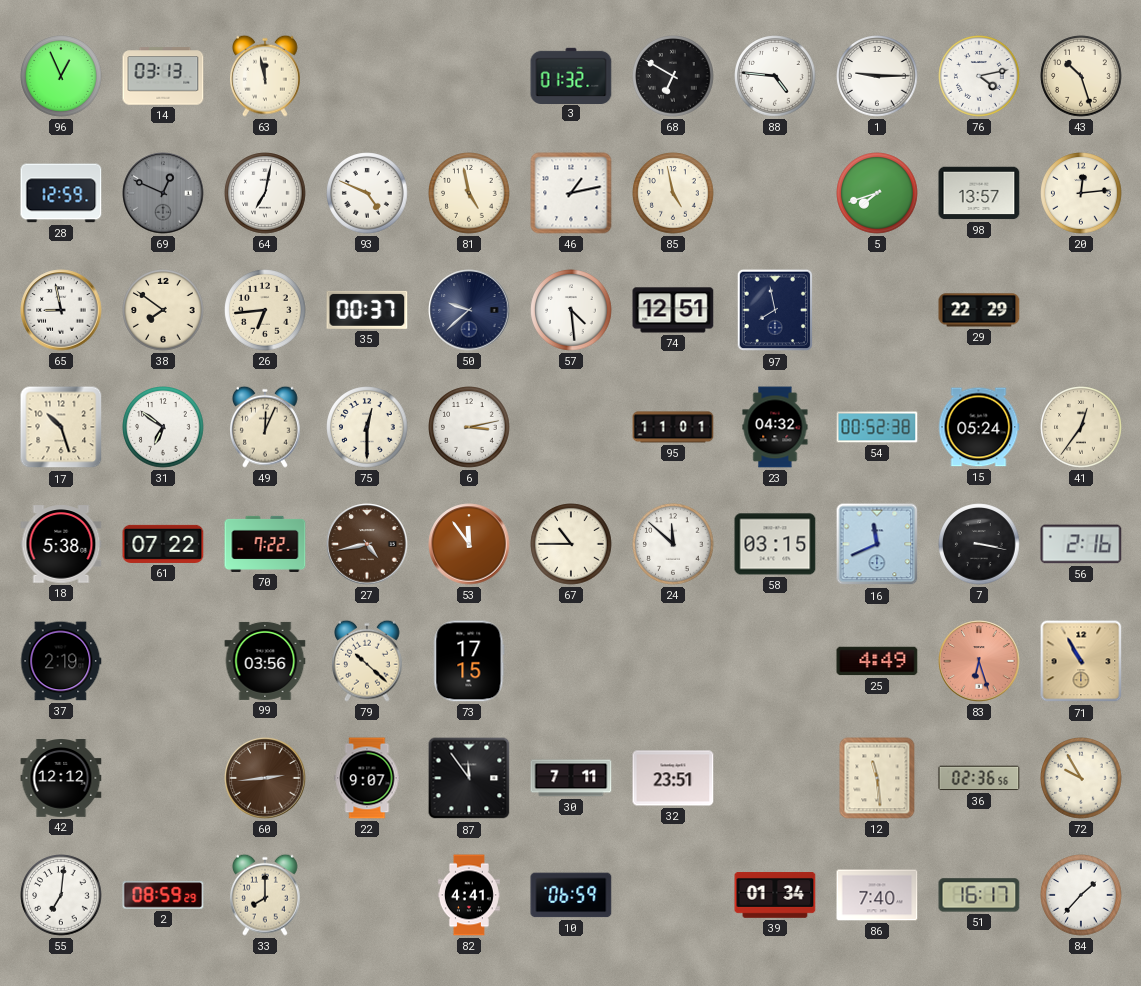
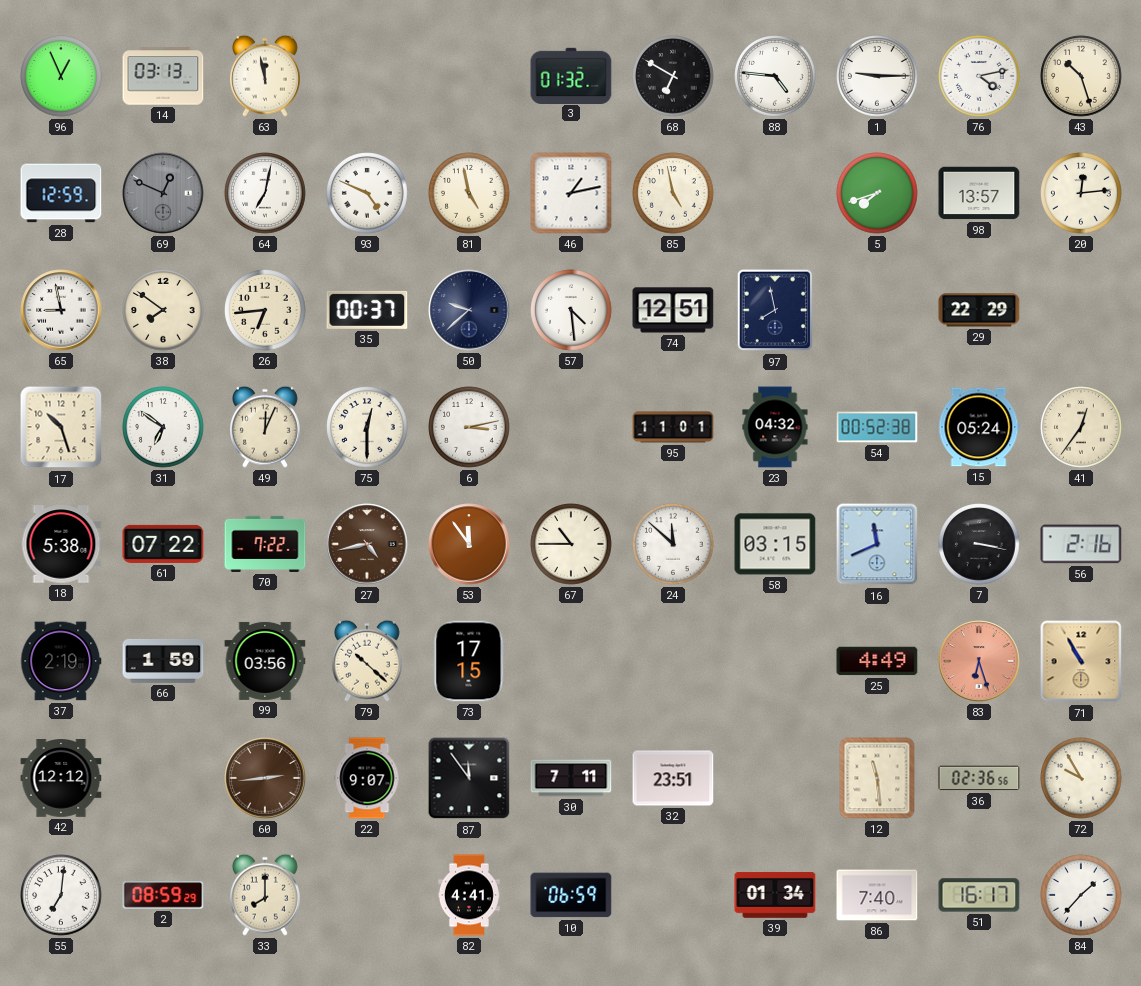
66: none -> 1:59 (163, 661)
